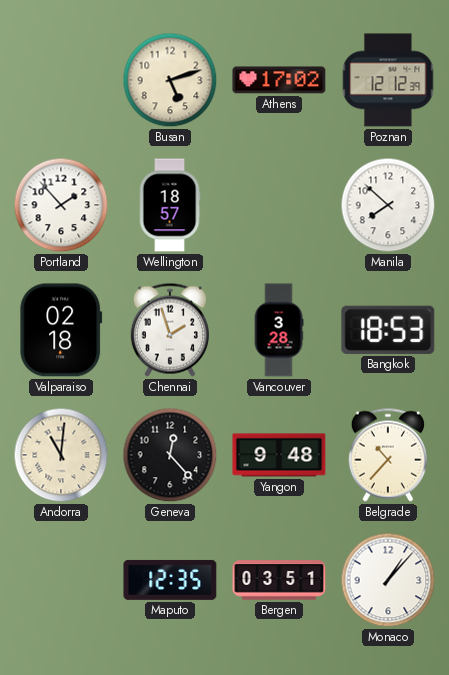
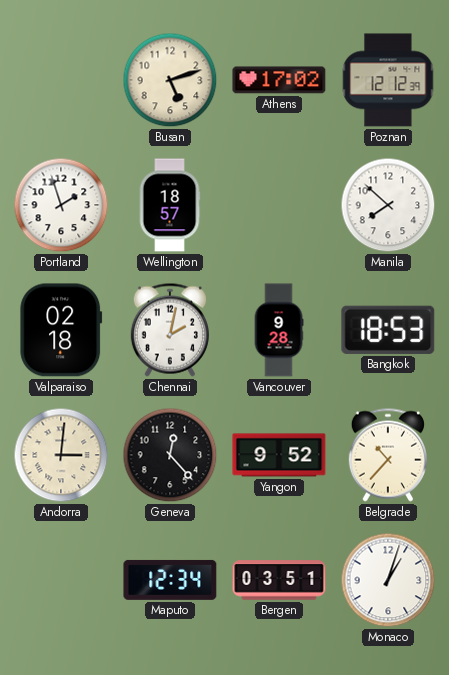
Portland: 1:53 -> 1:57 (61, 205)
Chennai: 1:57 -> 2:02 (170, 330)
Vancouver: 3:28 -> 9:28 (279, 330)
Andorra: 11:01 -> 3:01 (61, 455)
Yangon: 9:48 -> 9:52 (279, 455)
Maputo: 12:35 -> 12:34 (170, 580)
Monaco: 1:07 -> 1:03 (388, 580)
